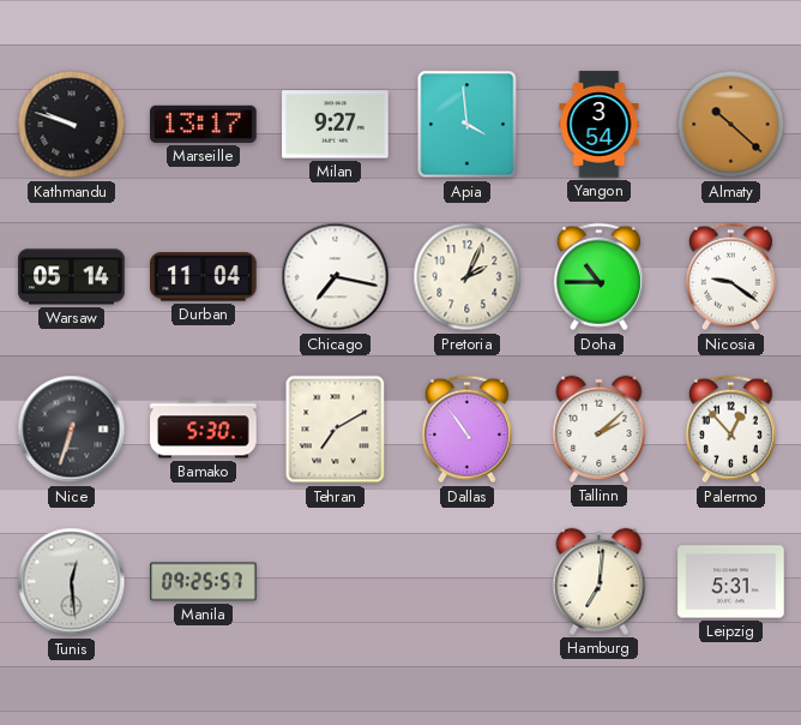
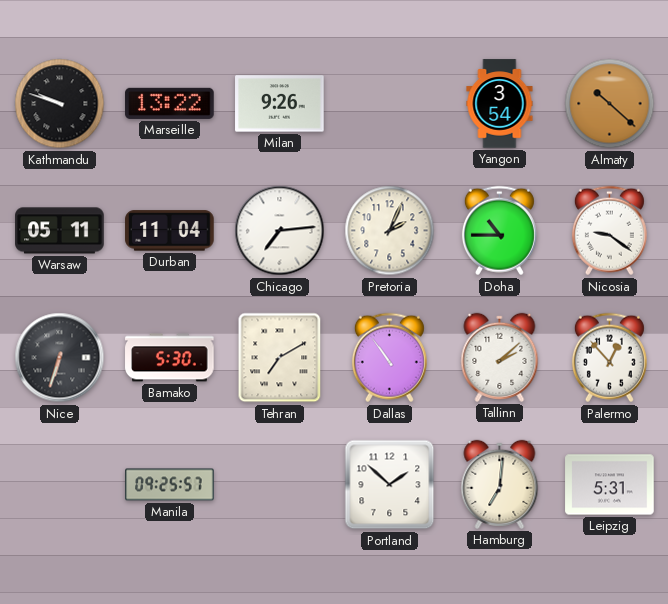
Marseille: 13:17 -> 13:22 (170, 103)
Milan: 9:27 -> 9:26 (280, 104)
Apia: 3:59 -> none (468, 125)
Warsaw: 05:14 -> 05:11 (60, 231)
Chicago: 7:17 -> 7:14 (280, 231)
Tunis: 12:29 -> none (72, 582)
Portland: none -> 1:52 (390, 485)
